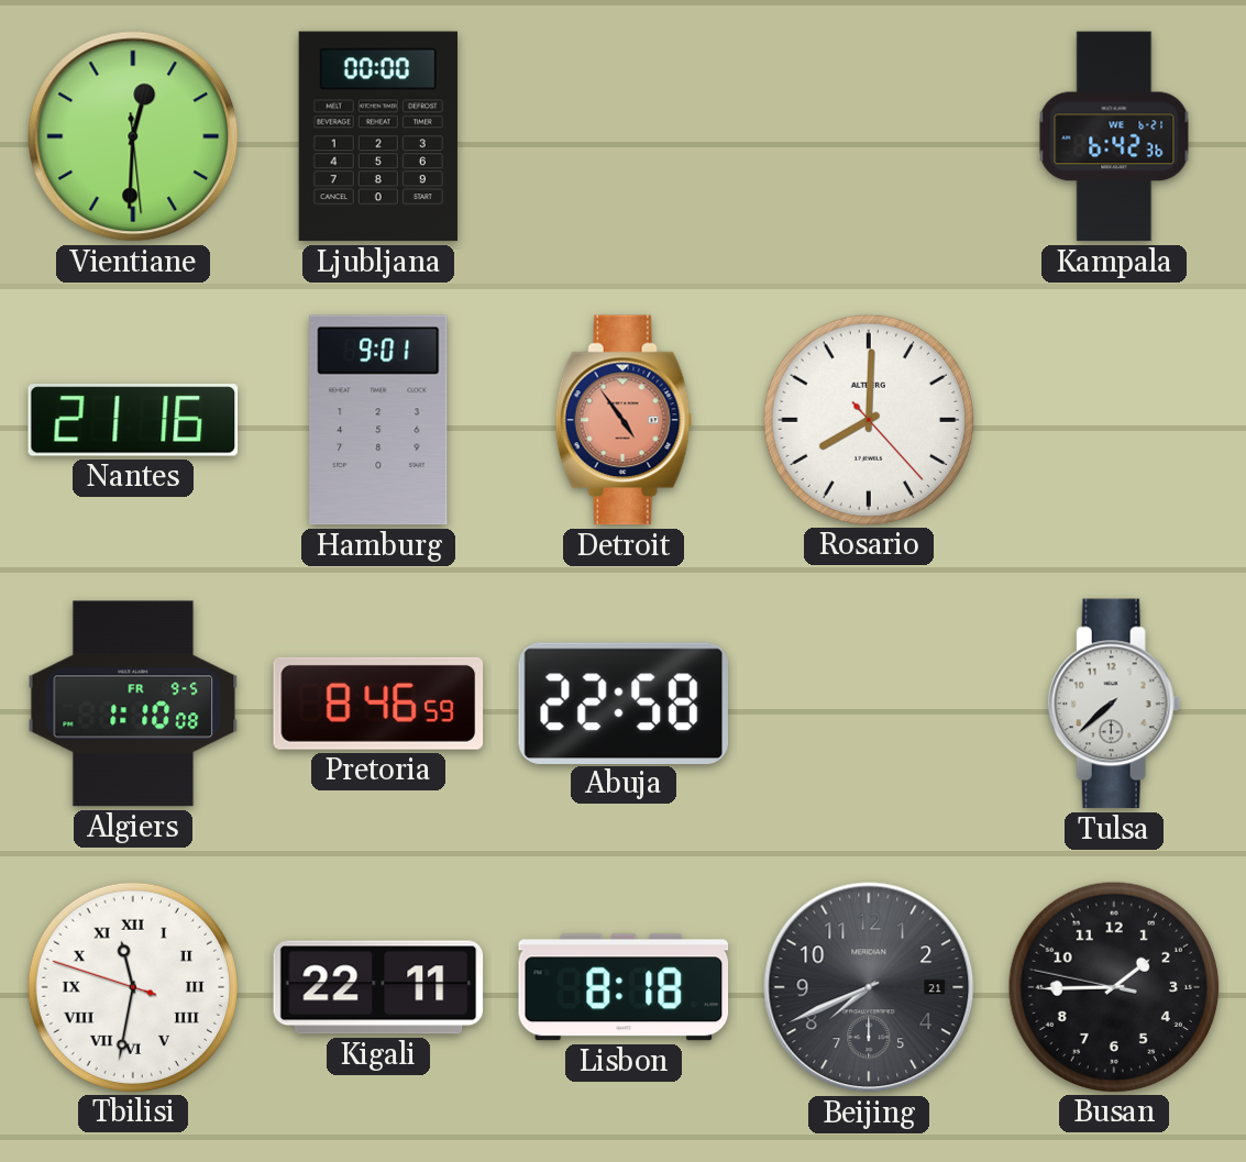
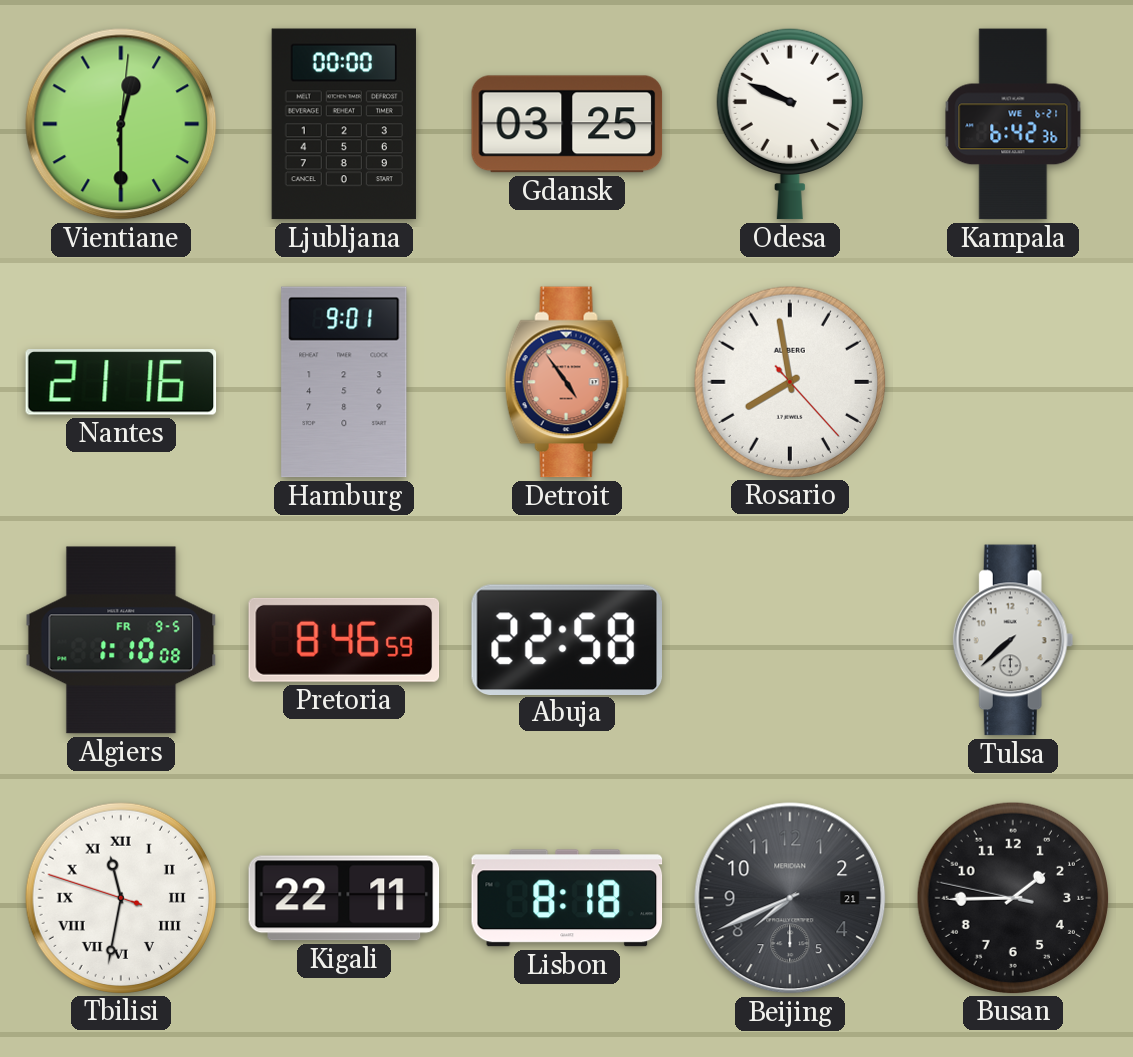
Vientiane: 12:30:29 -> 12:30:01 (121, 124)
Gdansk: none -> 03:25 (567, 124)
Odesa: none -> 9:49 (790, 124)
Rosario: 8:00 -> 7:58 (789, 381)
